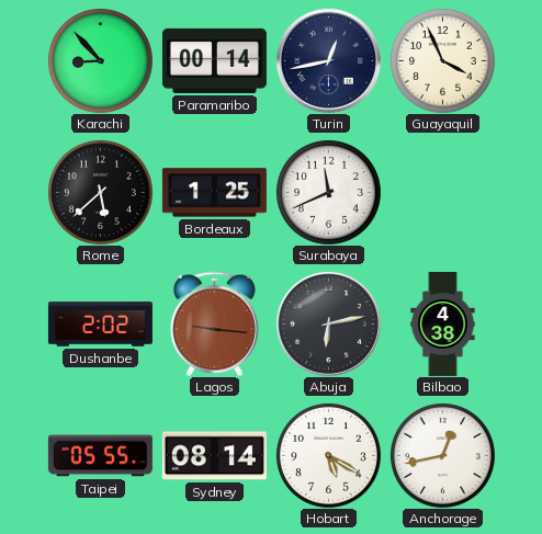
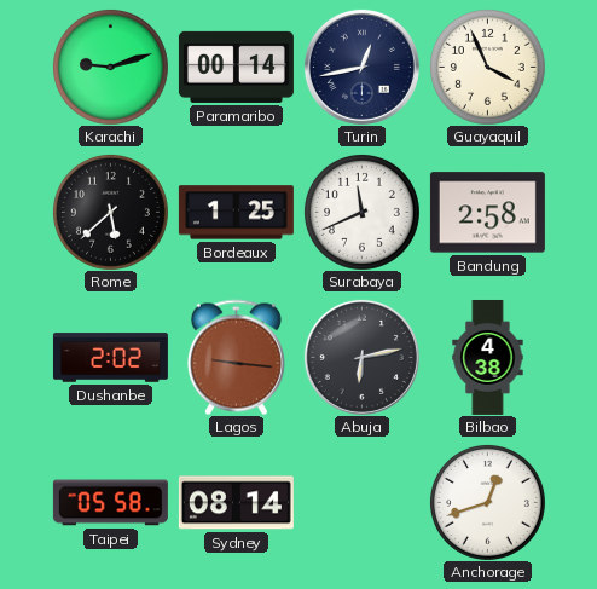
Karachi: 8:53 -> 9:12 (110, 67)
Bandung: none -> 2:58 (487, 213)
Taipei: 05:55 -> 05:58 (110, 503)
Hobart: 5:20 -> none (328, 455)
Anchorage: 12:43 -> 12:42 (487, 502)
